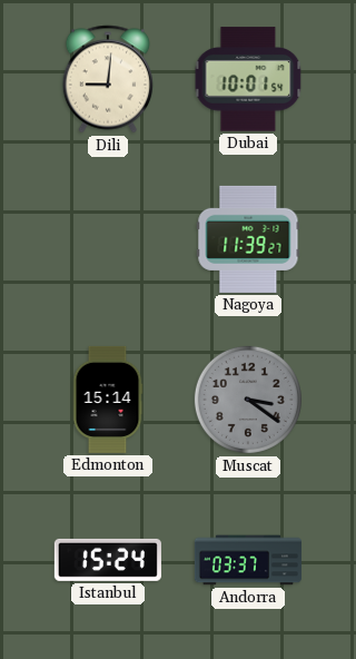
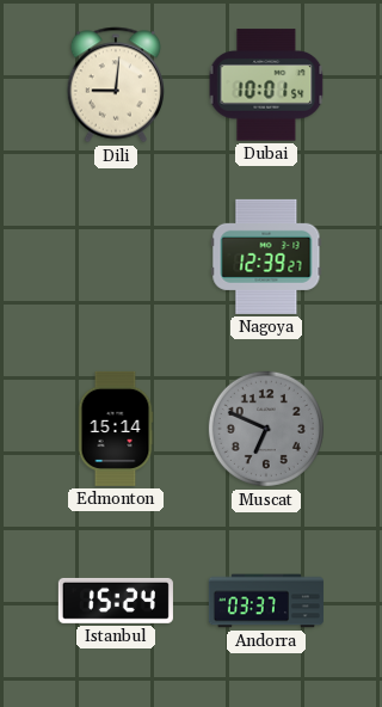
Nagoya: 11:39 -> 12:39 (266, 257)
Muscat: 3:21 -> 6:49 (266, 429)
